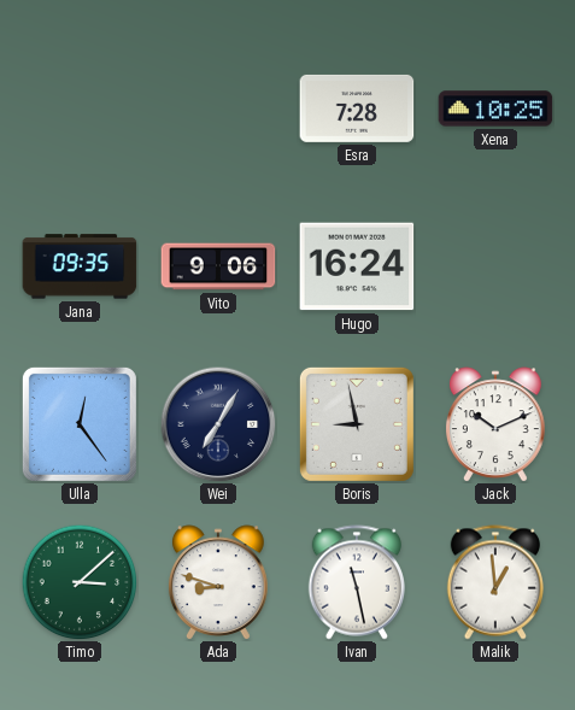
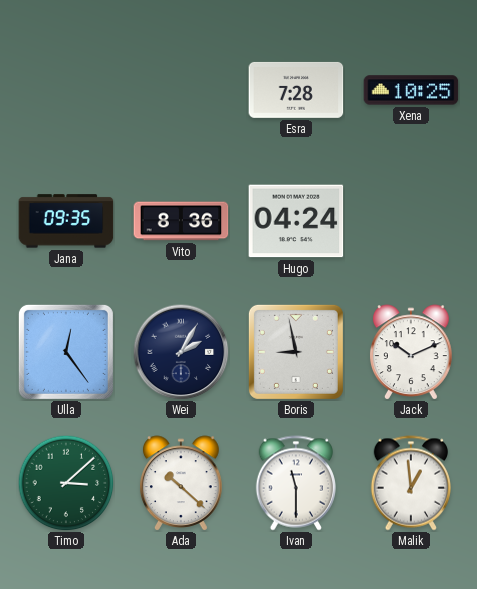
Vito: 9:06 -> 8:36 (181, 221)
Hugo: 16:24 -> 04:24 (296, 221)
Wei: 7:05 -> 2:05 (181, 352)
Ada: 8:48 -> 10:22 (181, 483)
Ivan: 11:28 -> 11:30 (295, 483)
